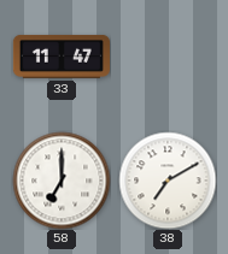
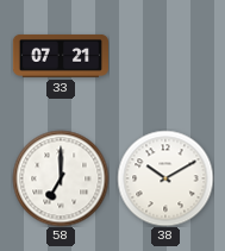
33: 11:47 -> 07:21 (60, 56)
38: 7:10 -> 10:10 (165, 178)
